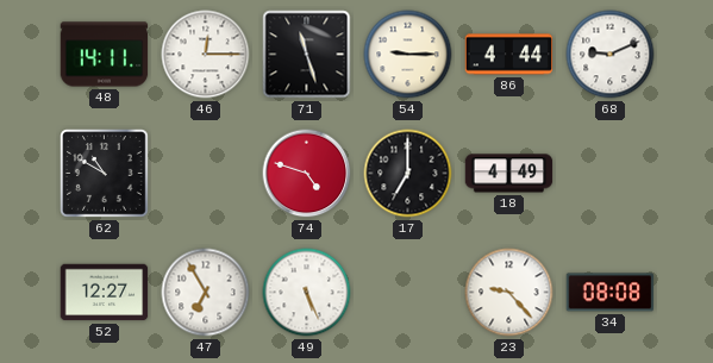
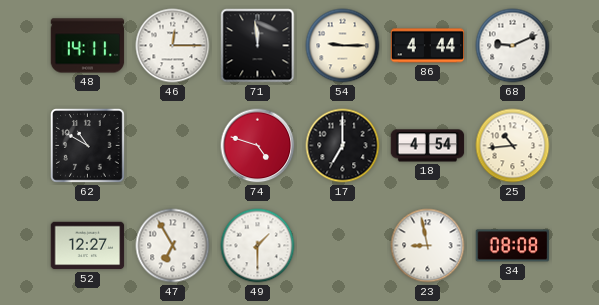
71: 11:27 -> 11:59 (258, 46)
18: 4:49 -> 4:54 (428, 146)
25: none -> 10:44 (513, 146)
49: 5:26 -> 1:30 (258, 246)
23: 9:23 -> 8:58 (428, 246)
